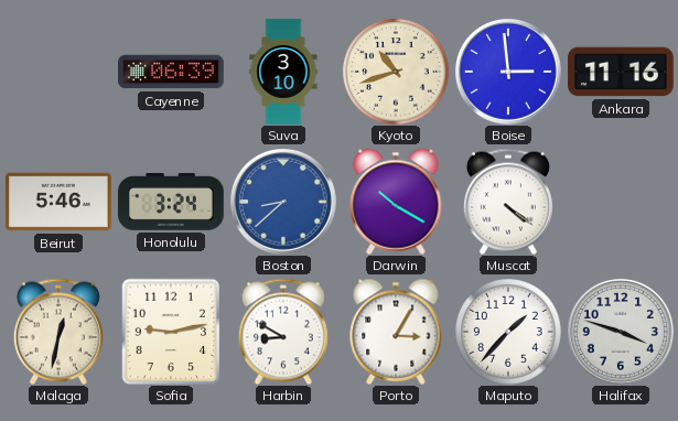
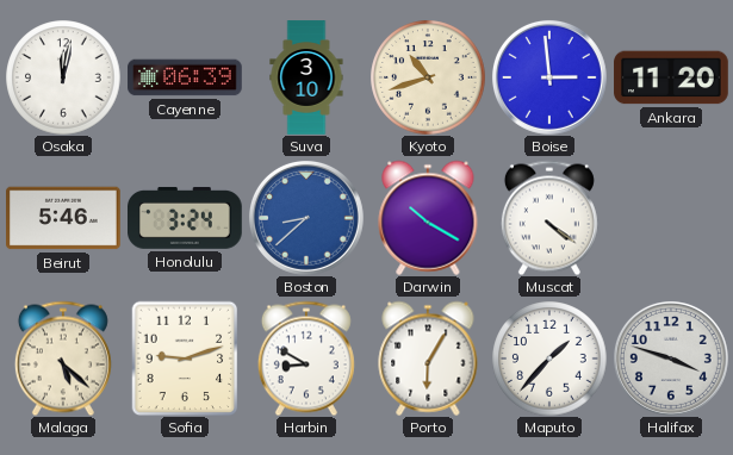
Osaka: none -> 12:02 (63, 77)
Ankara: 11:16 -> 11:20 (671, 77)
Malaga: 12:32 -> 5:22 (63, 359)
Sofia: 9:13 -> 9:12 (185, 359)
Porto: 3:05 -> 6:05 (428, 359)
